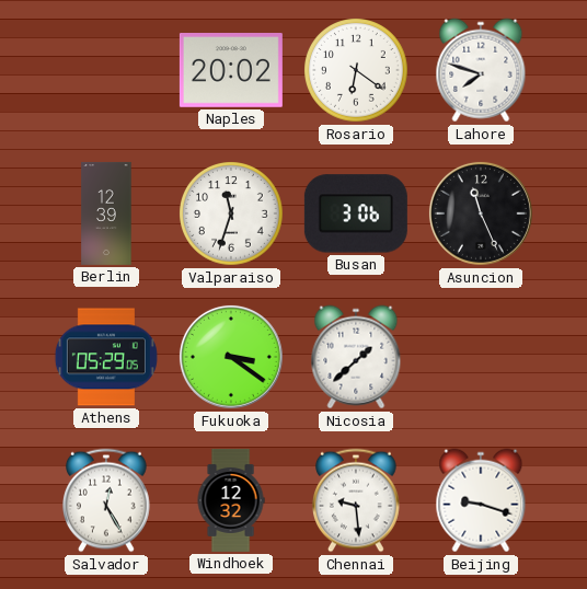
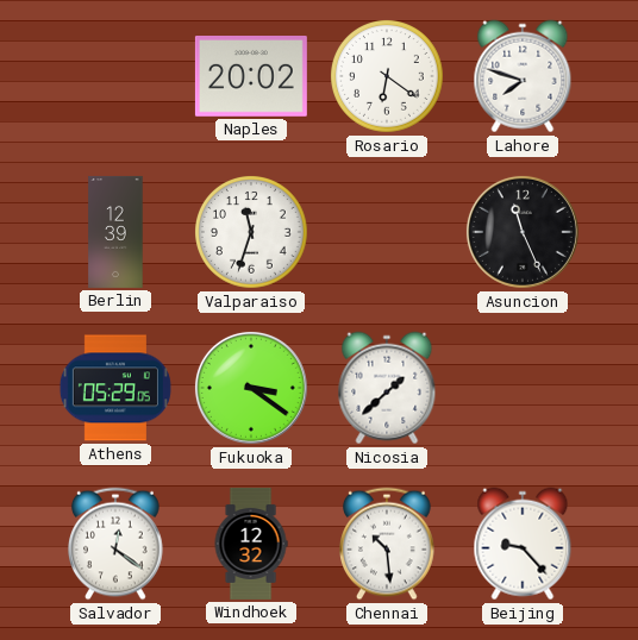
Busan: 3:06 -> none (356, 213)
Salvador: 12:25 -> 12:21 (117, 544)
Chennai: 9:29 -> 10:29 (388, 544)
Beijing: 9:18 -> 9:23 (523, 544)
